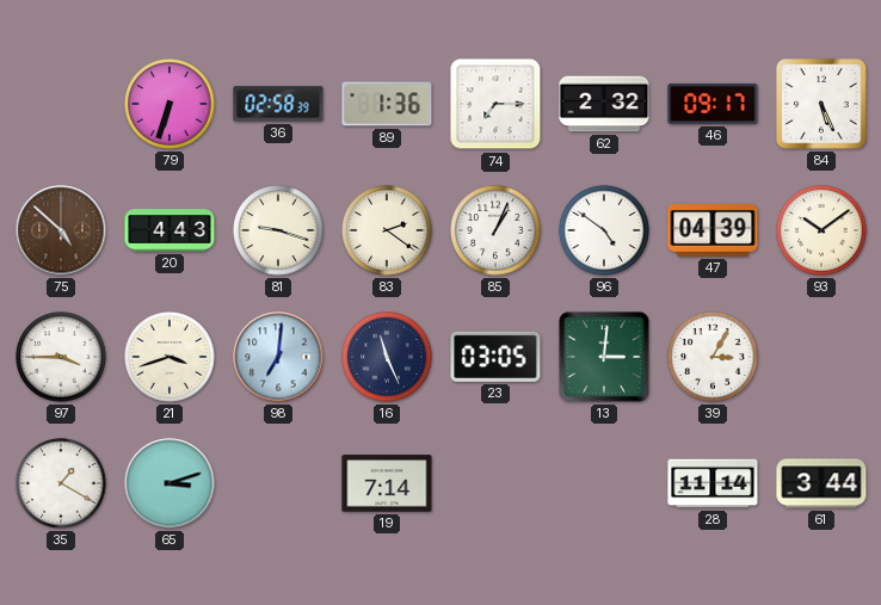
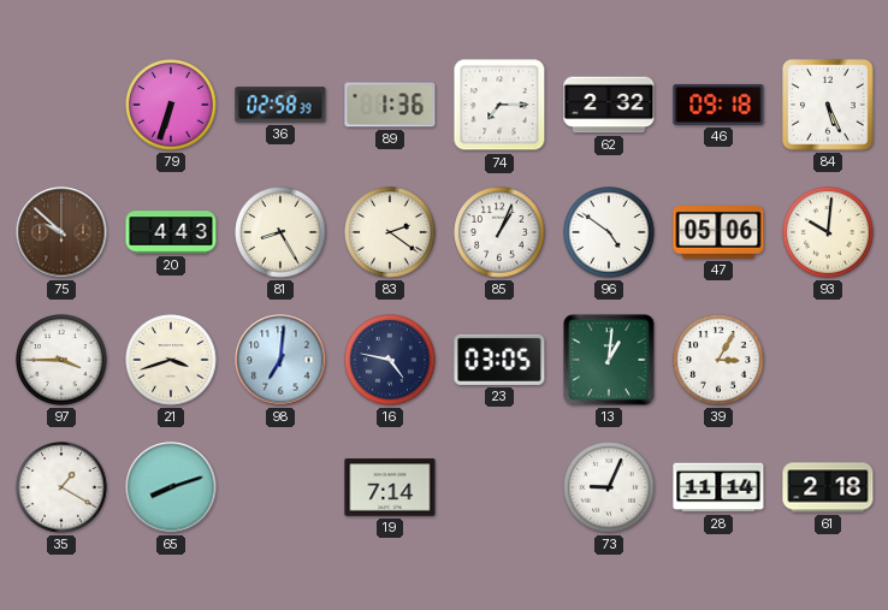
46: 09:17 -> 09:18 (718, 105)
75: 4:52 -> 9:52 (61, 232)
81: 9:18 -> 8:25 (280, 232)
47: 04:39 -> 05:06 (718, 233)
93: 10:09 -> 10:01 (828, 232)
16: 11:26 -> 4:47 (390, 360)
13: 3:01 -> 1:01 (610, 361)
65: 3:12 -> 8:12 (171, 487)
73: none -> 9:04 (609, 487)
61: 3:44 -> 2:18 (828, 487)
